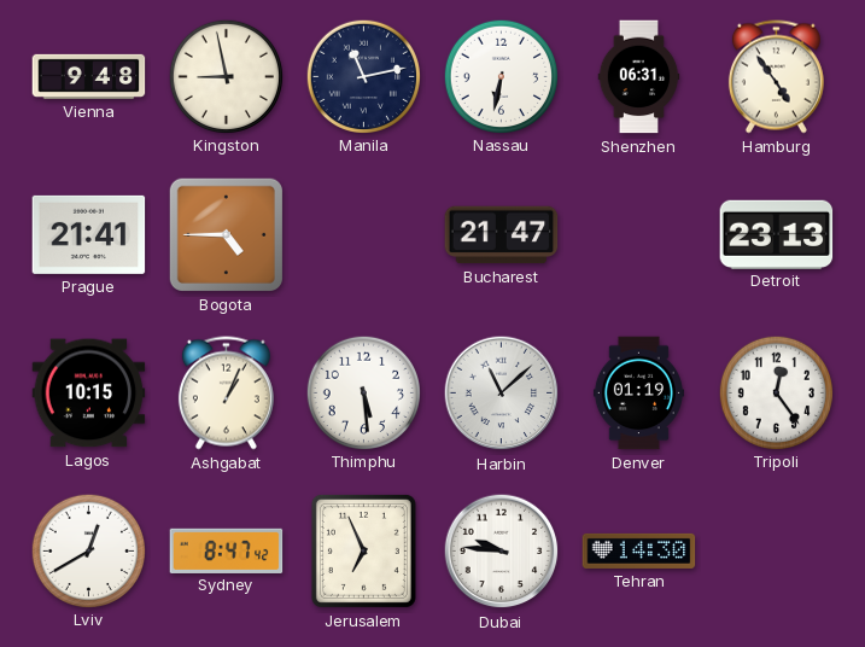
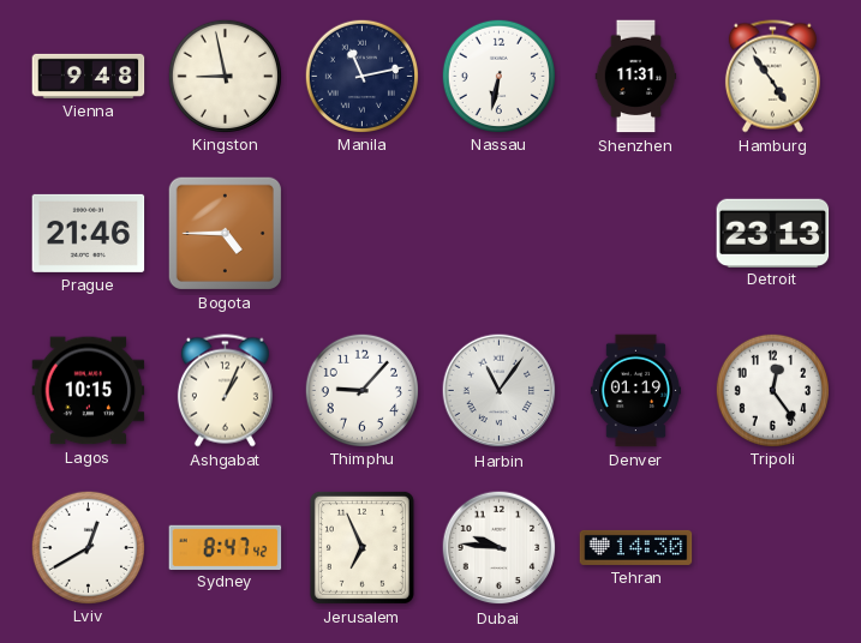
Shenzhen: 06:31 -> 11:31 (636, 77)
Prague: 21:41 -> 21:46 (89, 233)
Bucharest: 21:47 -> none (502, 235)
Thimphu: 5:29 -> 9:07 (361, 390)
Harbin: 11:08 -> 11:06 (500, 391)
